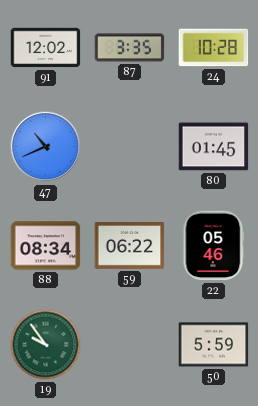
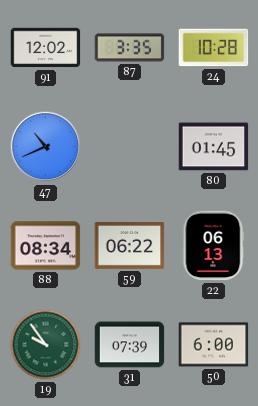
22: 05:46 -> 06:13 (214, 246)
31: none -> 07:39 (130, 345)
50: 5:59 -> 6:00 (214, 345)
